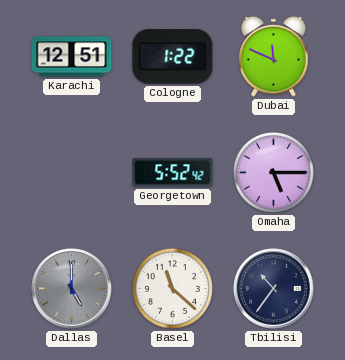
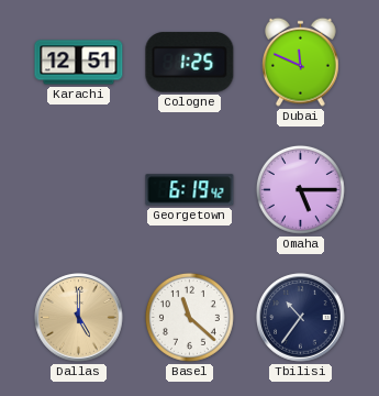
Cologne: 1:22 -> 1:25 (190, 63)
Georgetown: 5:52 -> 6:19 (190, 190)
Dallas dial: grey -> champagne (79, 318)
